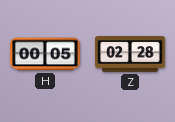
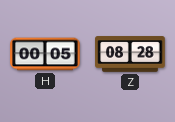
Z: 02:28 -> 08:28 (130, 54)
